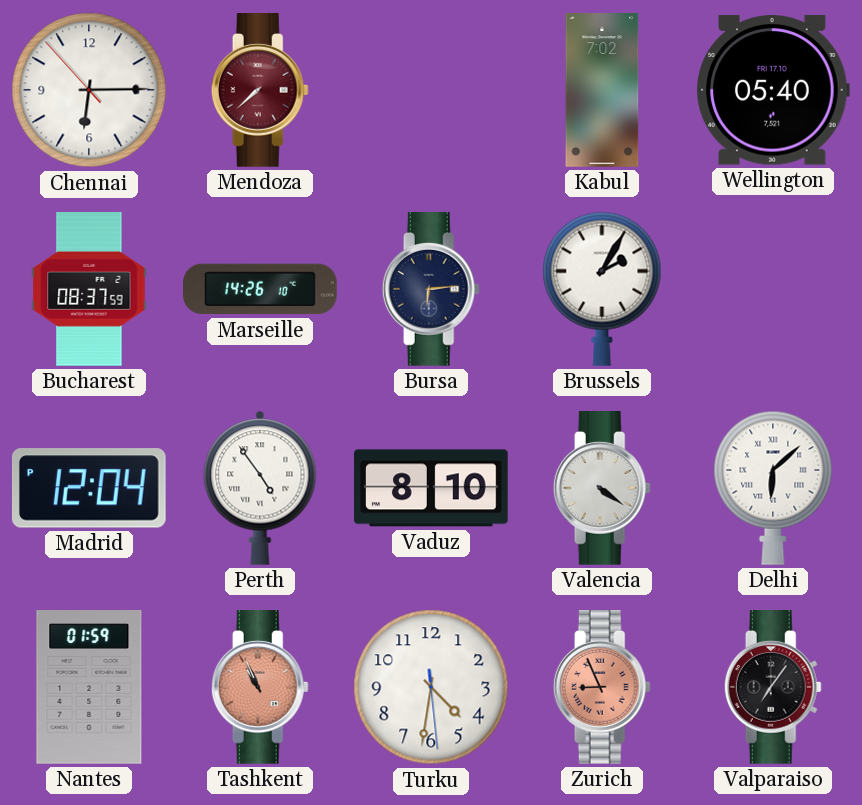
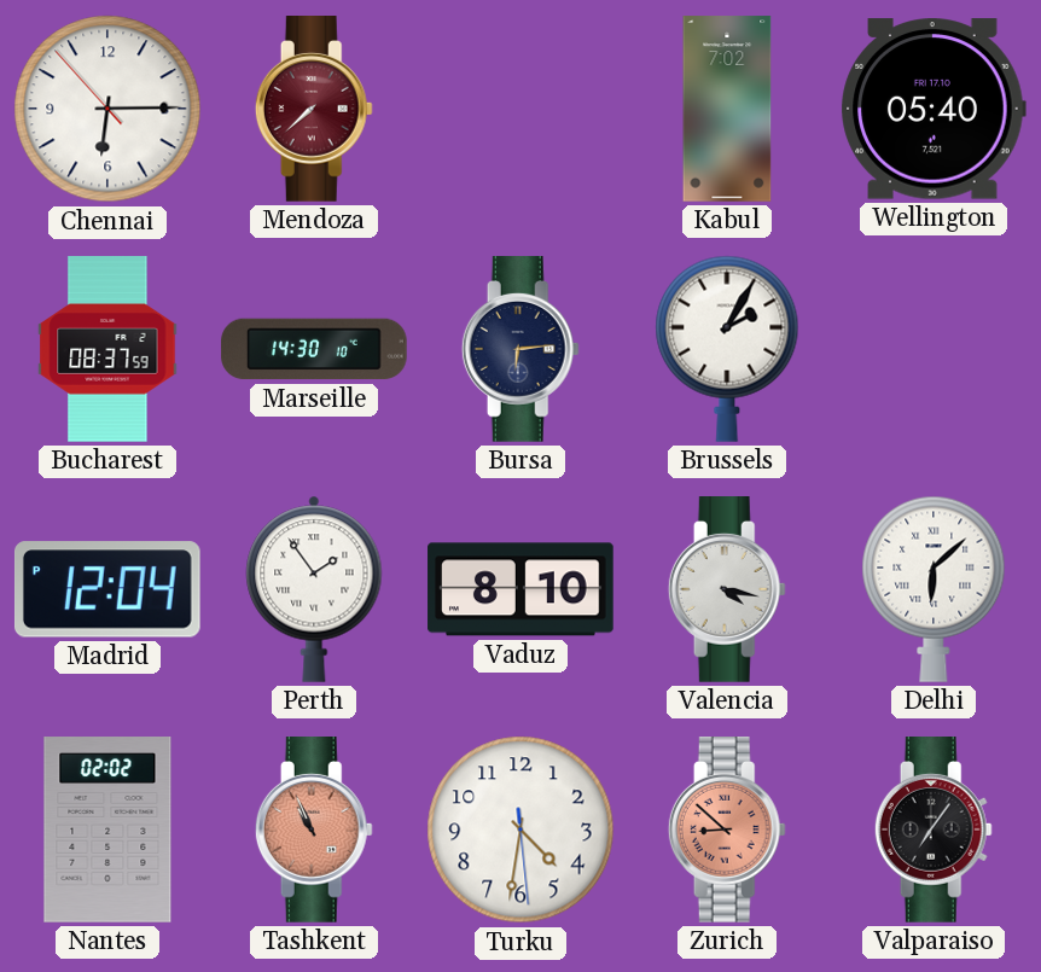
Marseille: 14:26 -> 14:30 (314, 349)
Perth: 4:54 -> 1:54 (314, 589)
Valencia: 4:21 -> 4:17 (727, 590)
Nantes: 01:59 -> 02:02 (107, 830)
Zurich: 8:56 -> 8:52 (727, 831)
